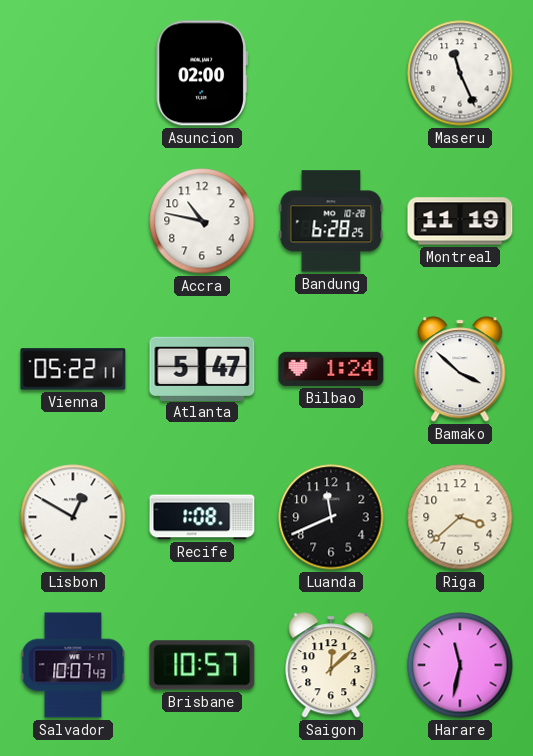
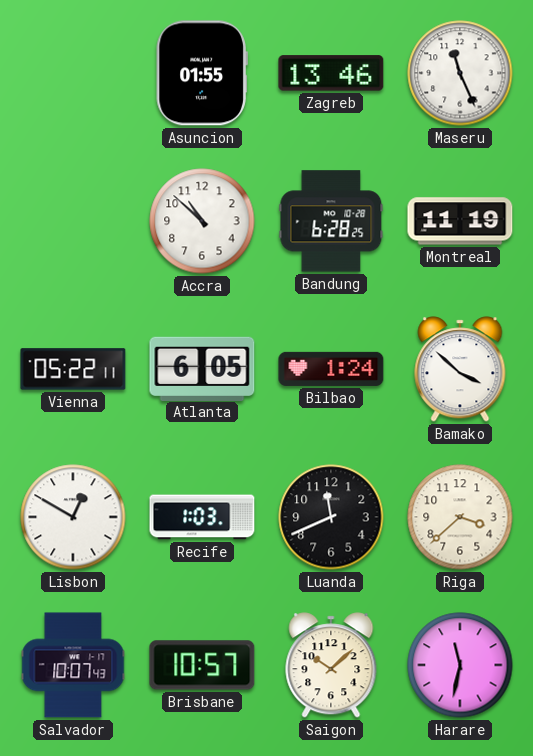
Asuncion: 02:00 -> 01:55 (202, 73)
Zagreb: none -> 13:46 (331, 73)
Accra: 10:47 -> 10:52 (202, 221)
Atlanta: 5:47 -> 6:05 (202, 368)
Recife: 1:08 -> 1:03 (202, 517)
Saigon: 12:08 -> 10:08 (331, 665)
